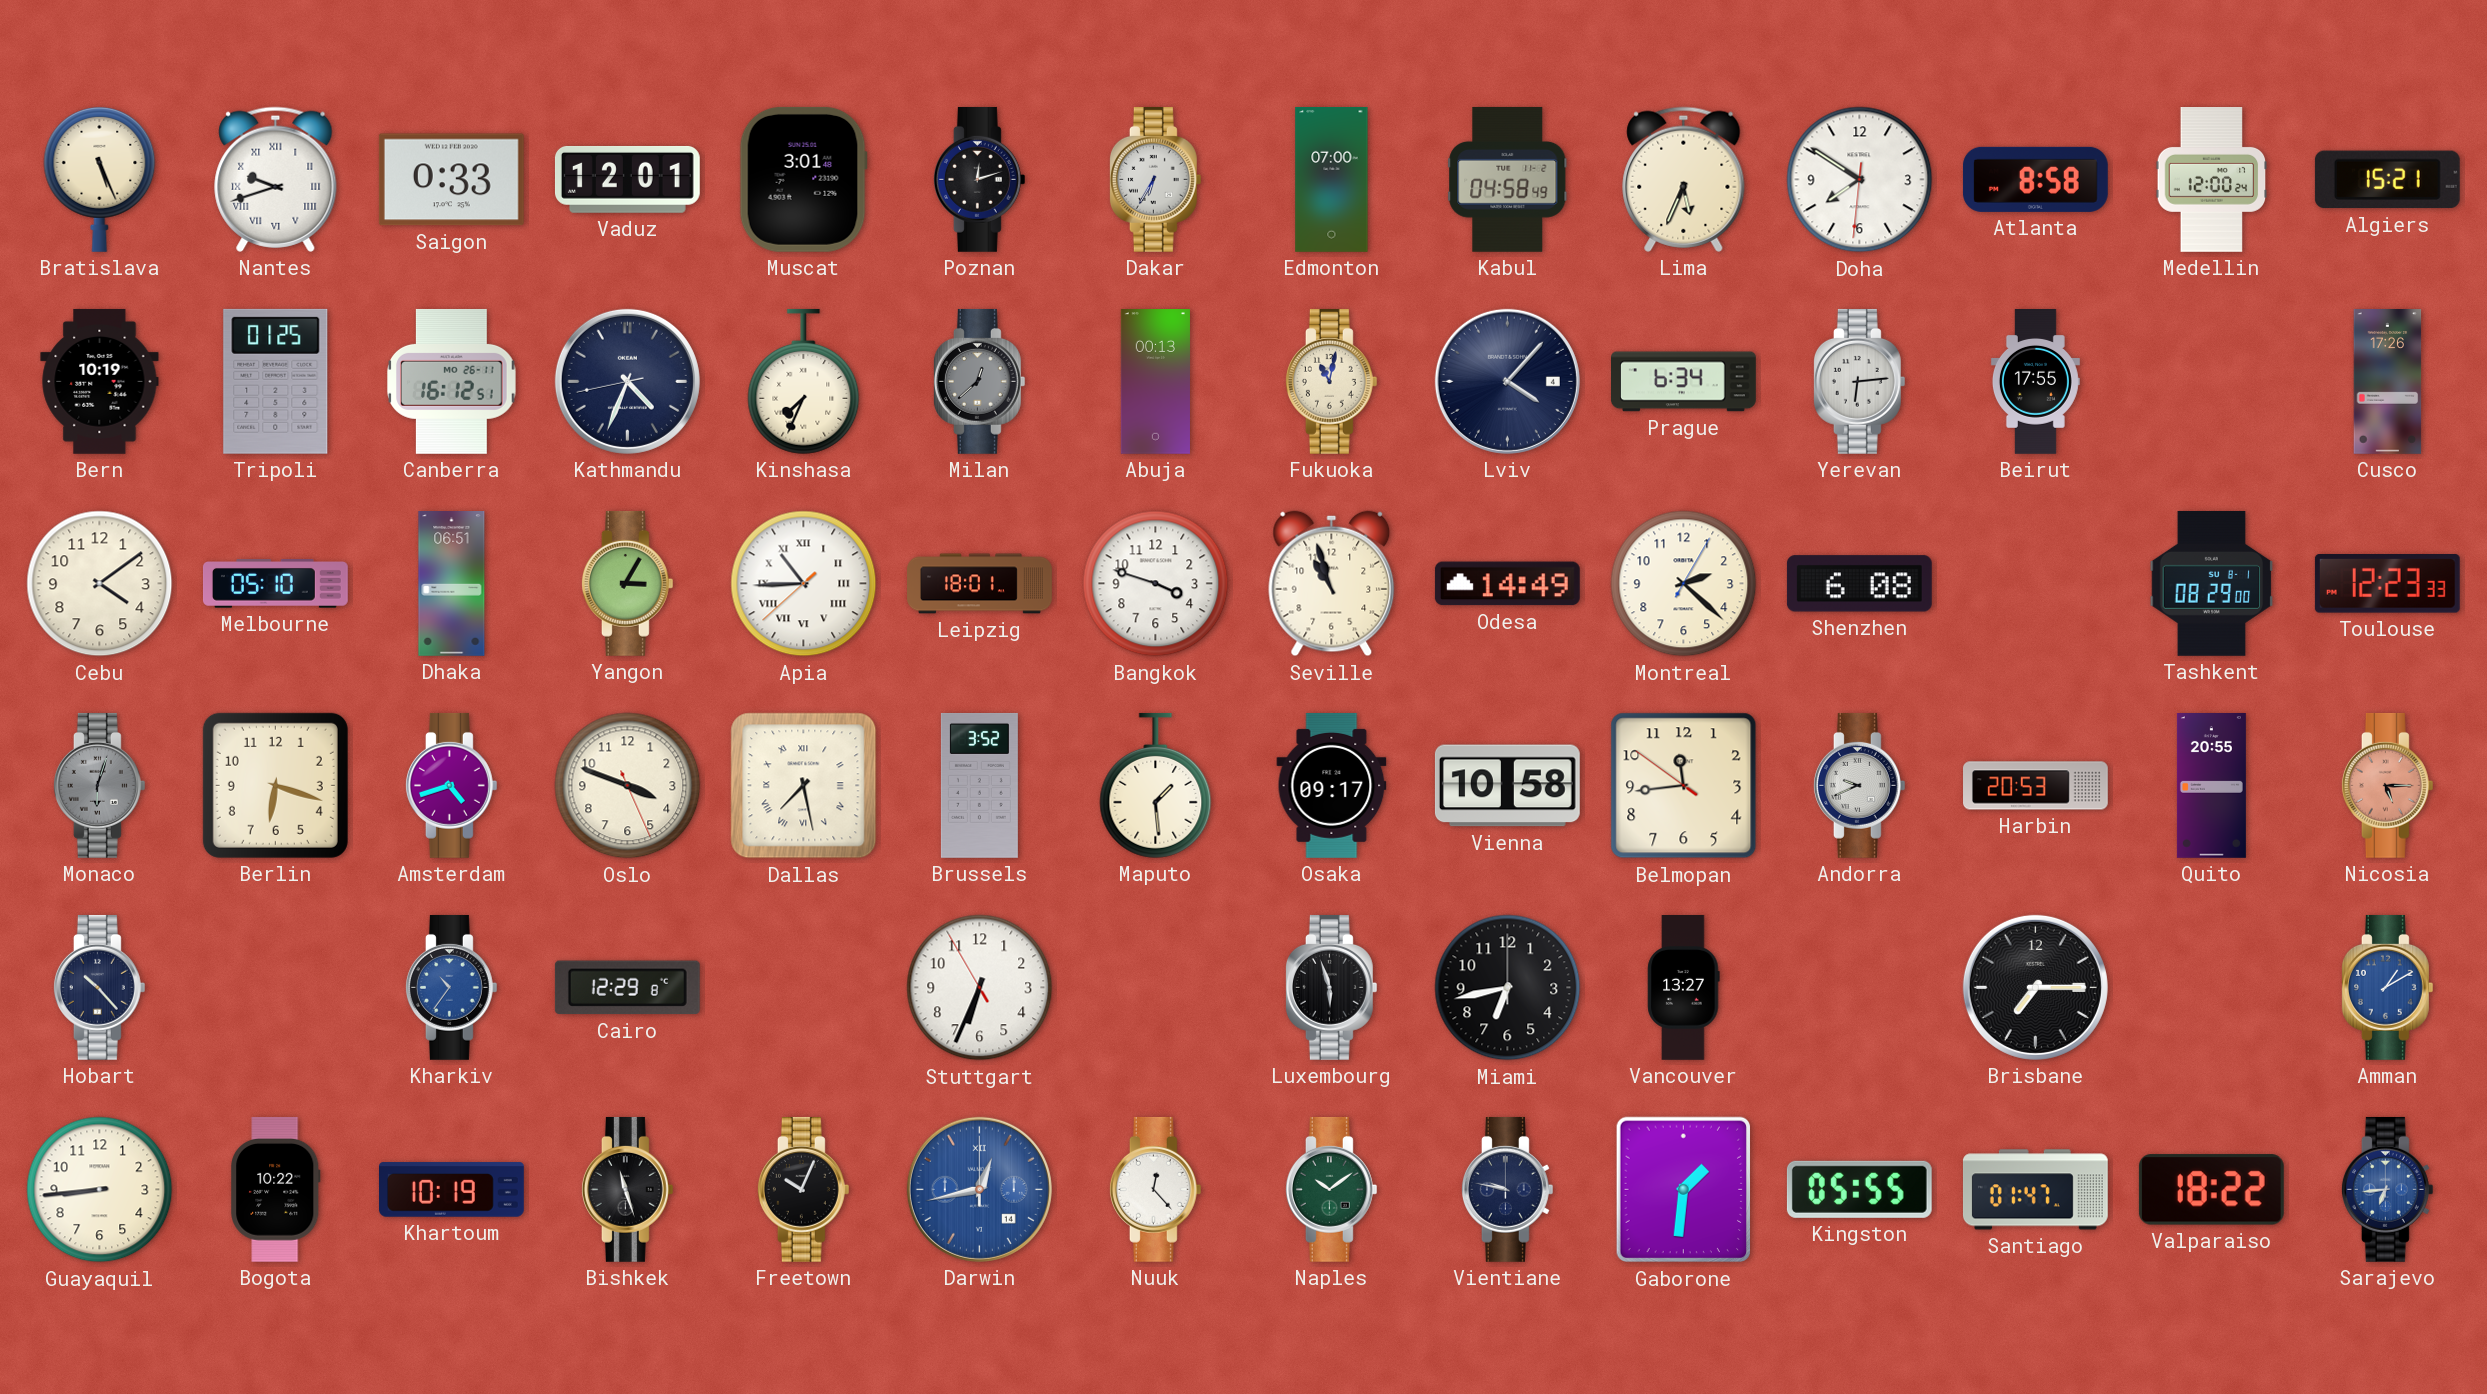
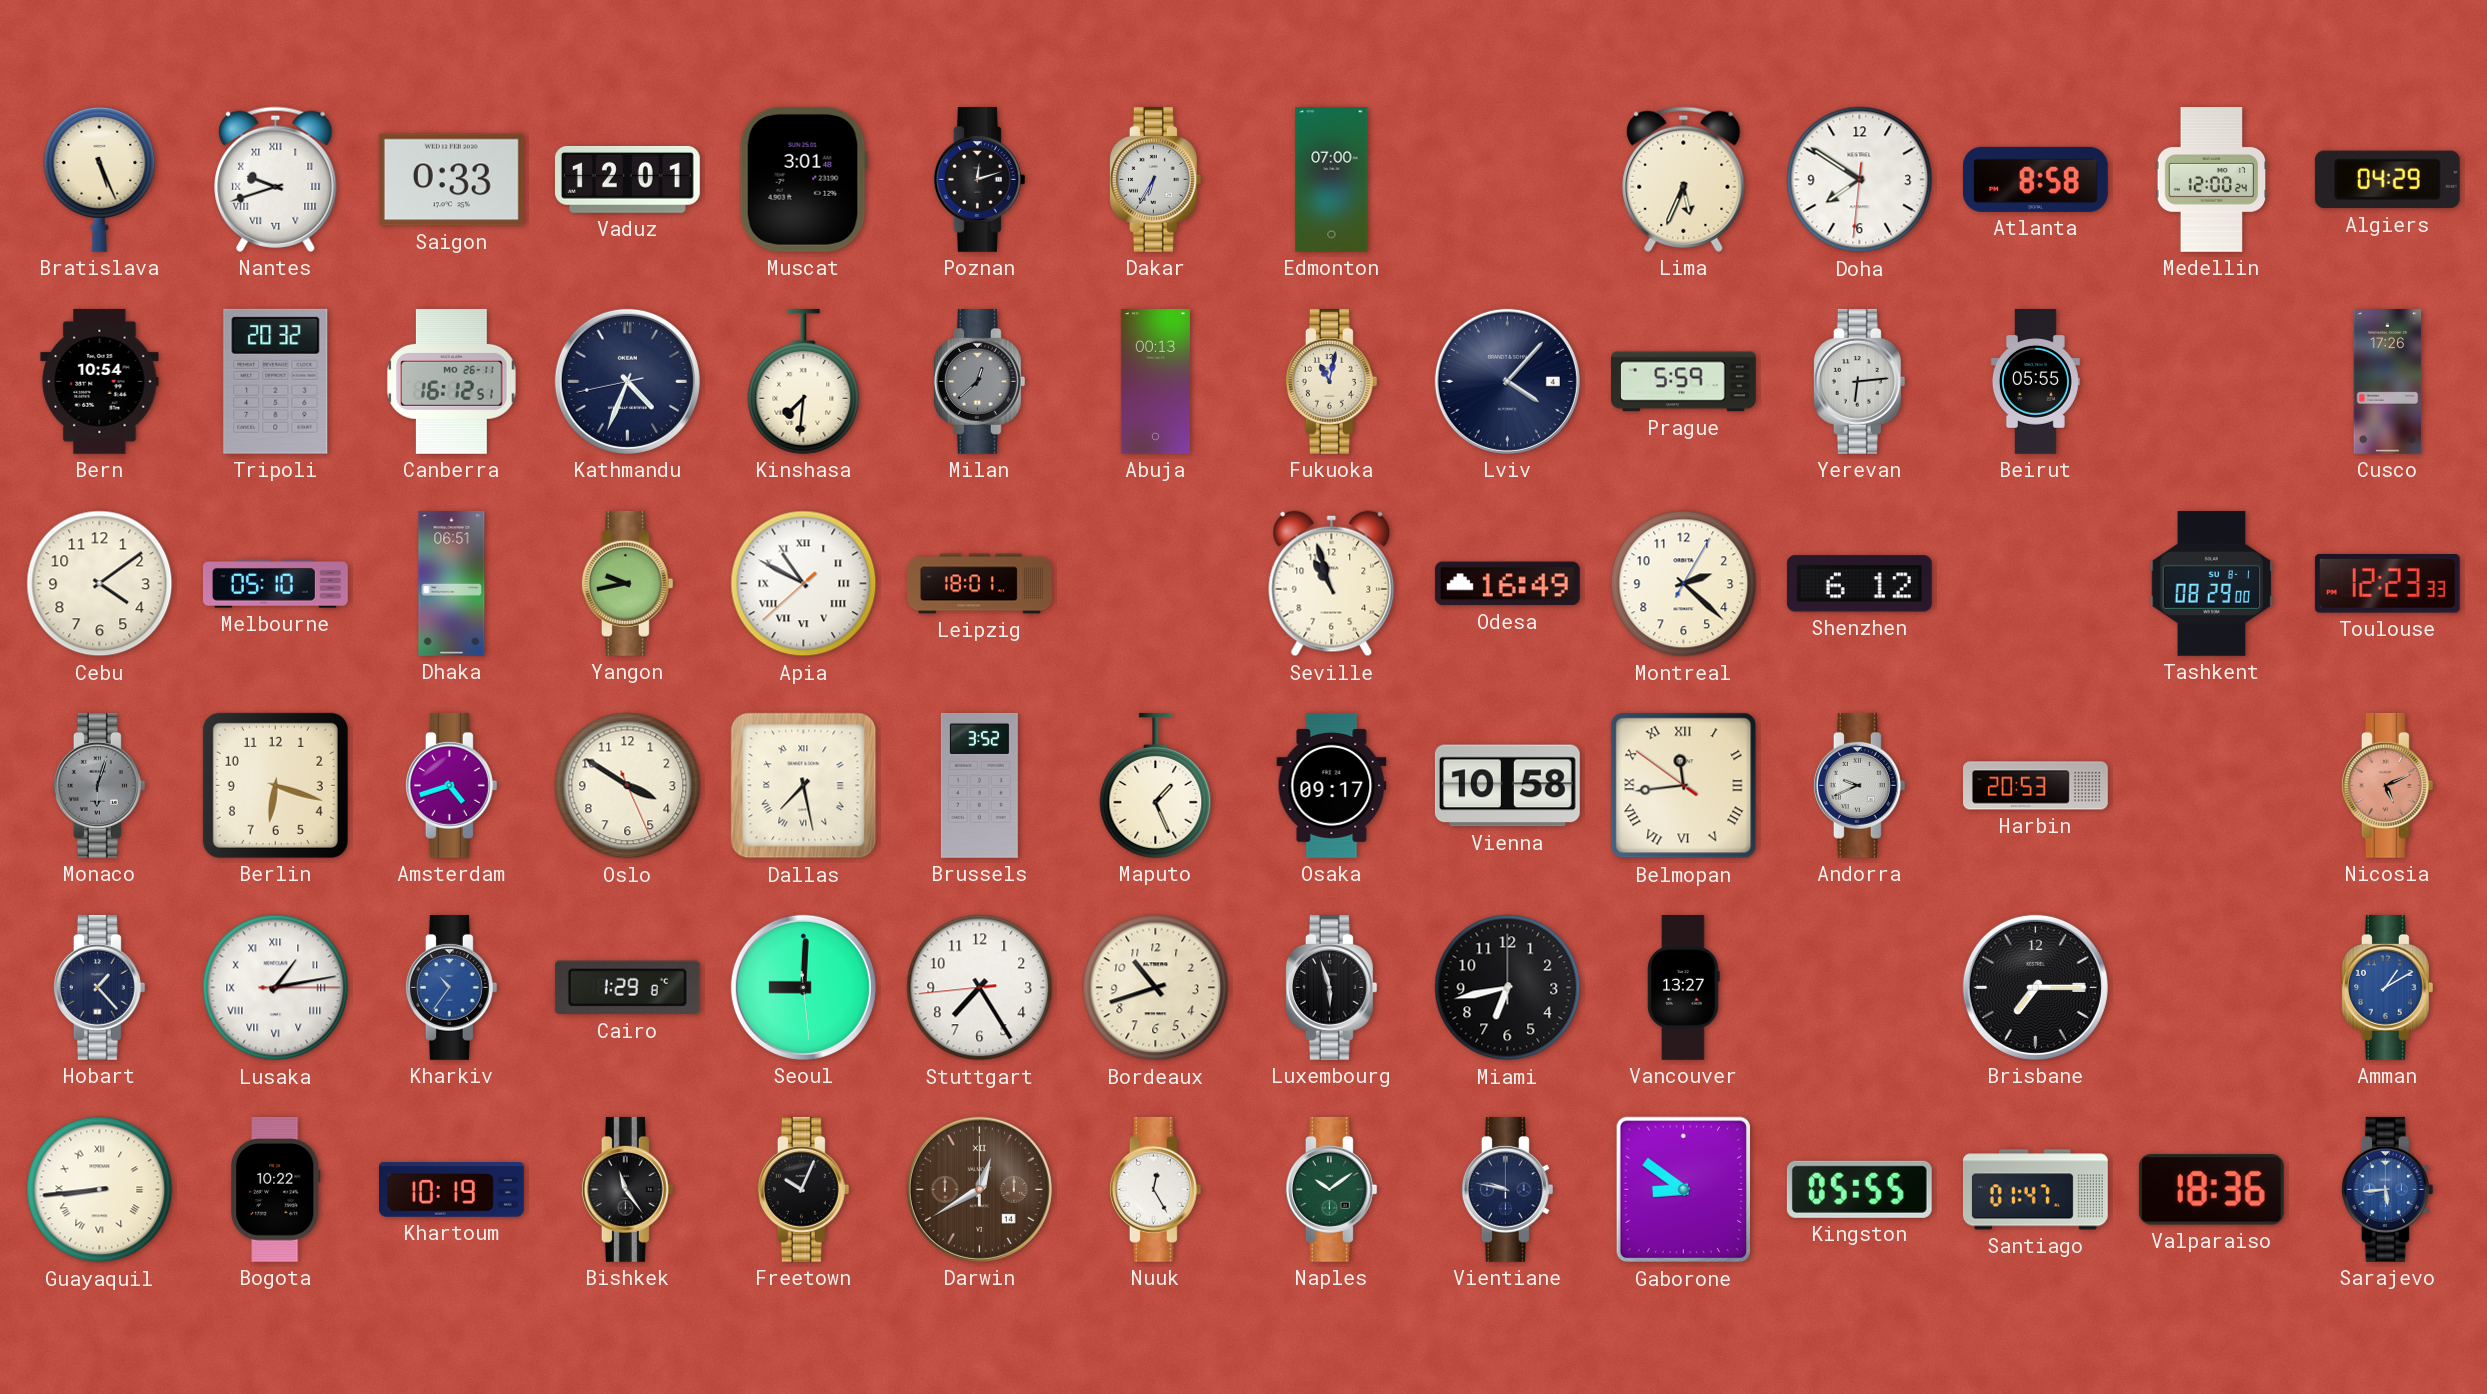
Kabul: 04:58 -> none (1508, 179)
Algiers: 15:21 -> 04:29 (2387, 180)
Bern: 10:19 -> 10:54 (100, 381)
Tripoli: 01:25 -> 20:32 (276, 381)
Kinshasa: 7:34 -> 7:31 (804, 381)
Prague: 6:34 -> 5:59 (1684, 382)
Beirut: 17:55 -> 05:55 (2035, 382)
Yangon: 3:05 -> 9:43 (627, 583)
Apia: 10:44 -> 10:49 (804, 584)
Bangkok: 3:48 -> none (1156, 584)
Odesa: 14:49 -> 16:49 (1507, 584)
Shenzhen: 6:08 -> 6:12 (1859, 584)
Oslo: 3:48 -> 3:50 (628, 786)
Maputo: 1:29 -> 1:26 (1156, 785)
Belmopan numerals: Arabic -> Roman (1684, 786)
Quito: 20:55 -> none (2211, 786)
Nicosia: 5:15 -> 5:11 (2387, 785)
Hobart: 10:23 -> 1:23 (99, 987)
Lusaka: none -> 1:13 (276, 988)
Cairo: 12:29 -> 1:29 (627, 988)
Seoul: none -> 9:00 (803, 987)
Stuttgart: 6:33 -> 7:24 (980, 988)
Bordeaux: none -> 10:42 (1156, 988)
Guayaquil numerals: Arabic -> Roman (100, 1190)
Bishkek: 11:27 -> 11:24 (627, 1189)
Darwin: 12:43 -> 12:40 (979, 1189)
Darwin dial: blue -> brown (979, 1189)
Nuuk: 12:23 -> 12:25 (1155, 1189)
Gaborone: 1:31 -> 8:51 (1683, 1190)
Valparaiso: 18:22 -> 18:36 (2211, 1190)
Sarajevo: 6:44 -> 5:44 (2387, 1189)
